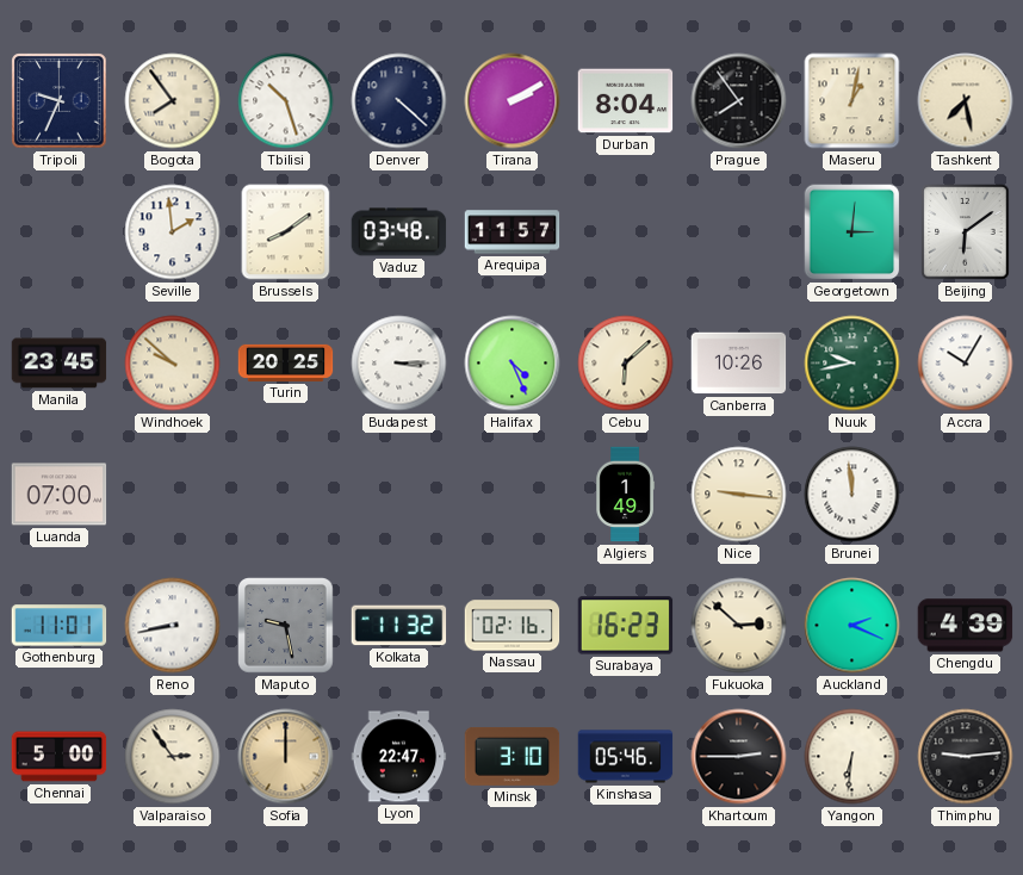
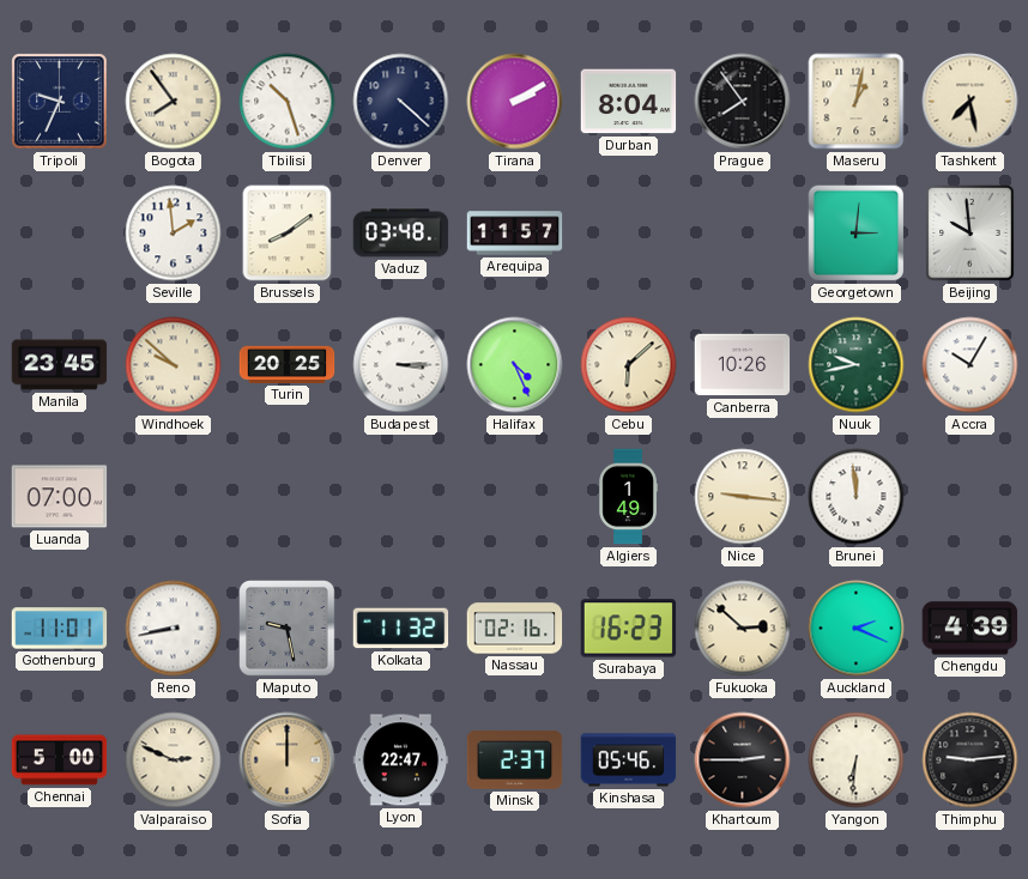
Beijing: 6:09 -> 9:59 (970, 234)
Valparaiso: 2:54 -> 2:49 (174, 760)
Minsk: 3:10 -> 2:37 (515, 759)
